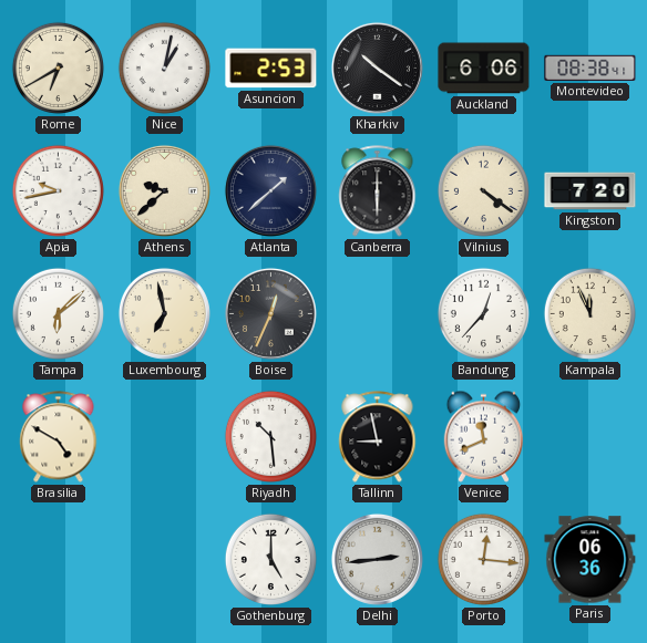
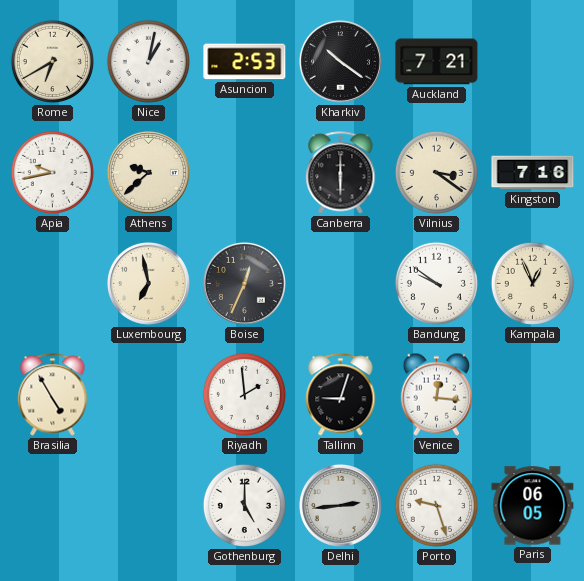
Auckland: 6:06 -> 7:21 (437, 62)
Montevideo: 08:38 -> none (590, 68)
Atlanta: 1:38 -> none (270, 190)
Vilnius: 4:21 -> 3:21 (436, 172)
Kingston: 7:20 -> 7:16 (533, 173)
Tampa: 6:08 -> none (58, 313)
Bandung: 12:37 -> 9:51 (436, 283)
Kampala: 11:56 -> 12:56 (532, 283)
Brasilia: 4:50 -> 4:55 (53, 395)
Riyadh: 10:29 -> 1:59 (244, 394)
Tallinn: 8:58 -> 9:03 (341, 395)
Venice: 11:41 -> 12:16 (437, 394)
Porto: 12:16 -> 9:27 (436, 505)
Paris: 06:36 -> 06:05 (533, 506)
